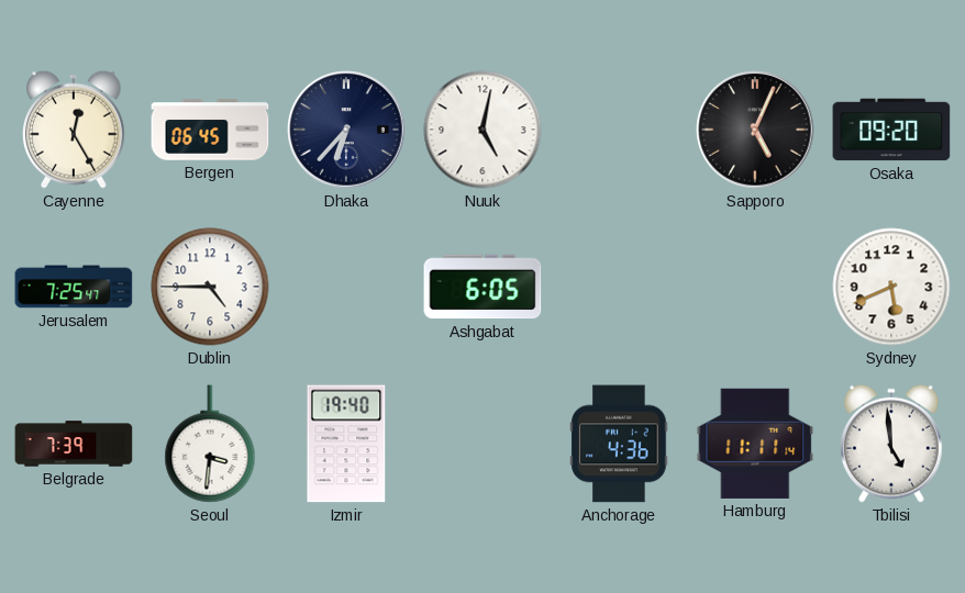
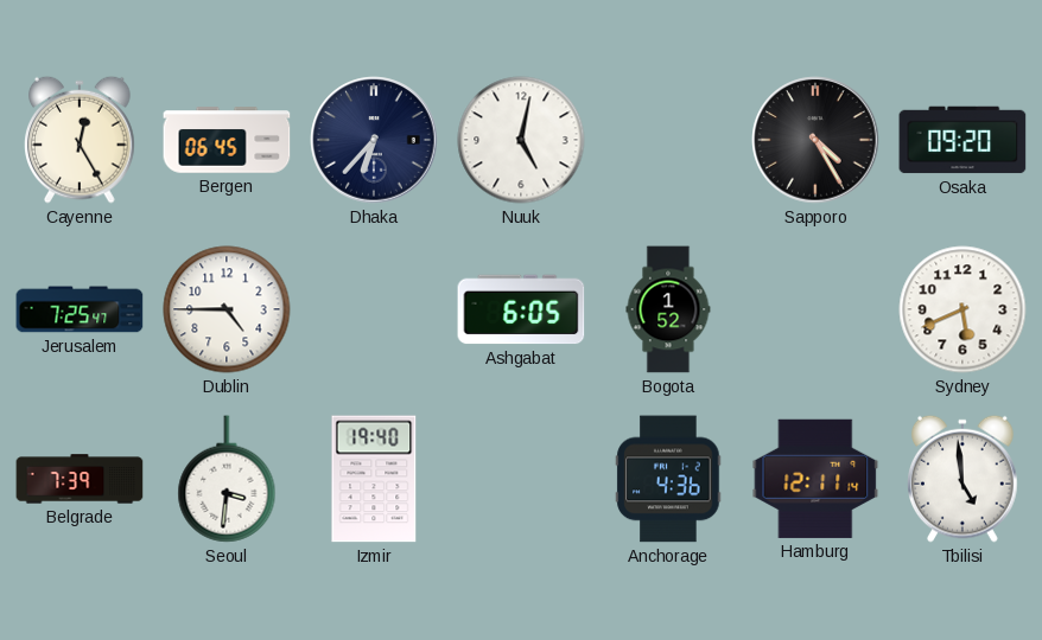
Sapporo: 5:04 -> 4:25 (815, 140)
Bogota: none -> 1:52 (668, 309)
Hamburg: 11:11 -> 12:11 (815, 479)
